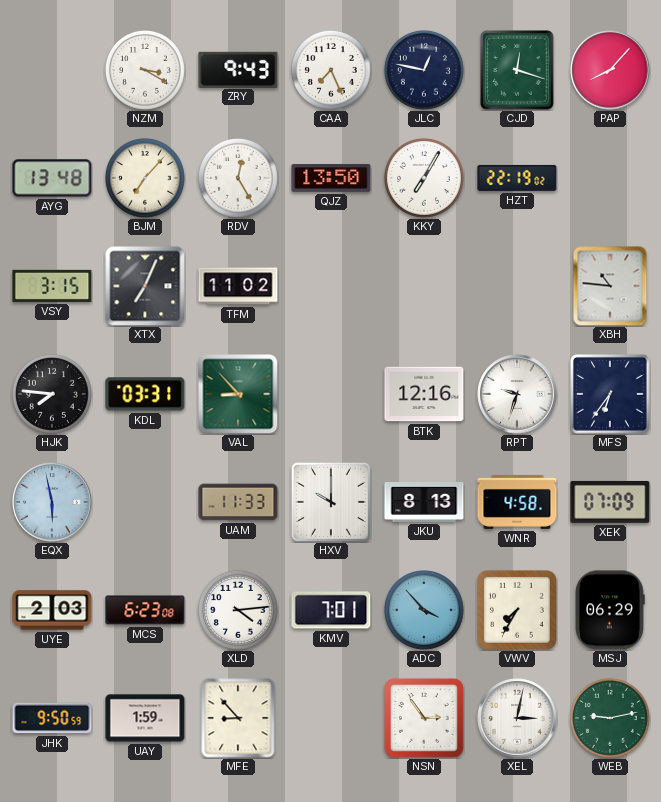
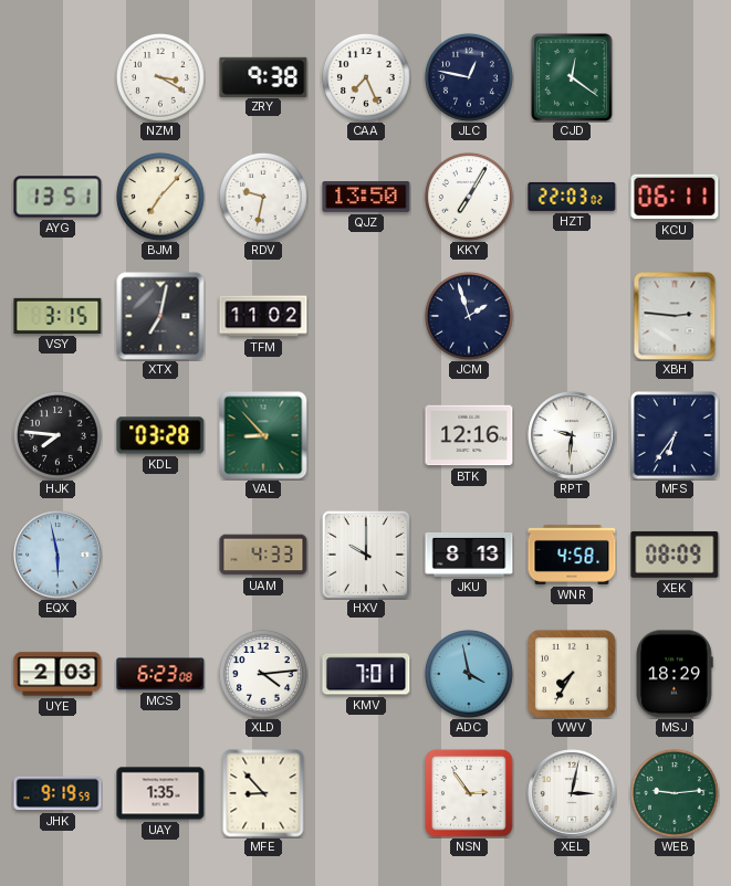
ZRY: 9:43 -> 9:38 (263, 76)
CJD: 12:18 -> 12:21 (572, 77)
PAP: 8:07 -> none (610, 70)
AYG: 13:48 -> 13:51 (58, 197)
RDV: 12:25 -> 9:32 (264, 198)
HZT: 22:19 -> 22:03 (572, 197)
KCU: none -> 06:11 (675, 197)
XTX: 7:04 -> 7:02 (160, 316)
JCM: none -> 1:57 (470, 317)
XBH: 10:46 -> 2:46 (675, 316)
KDL: 03:31 -> 03:28 (160, 435)
RPT: 9:33 -> 9:31 (572, 435)
UAM: 11:33 -> 4:33 (263, 555)
XEK: 07:09 -> 08:09 (675, 555)
ADC: 3:53 -> 3:58 (470, 675)
MSJ: 06:29 -> 18:29 (675, 674)
JHK: 9:50 -> 9:19 (58, 793)
UAY: 1:59 -> 1:35 (160, 793)
WEB: 9:13 -> 9:14 (676, 794)
